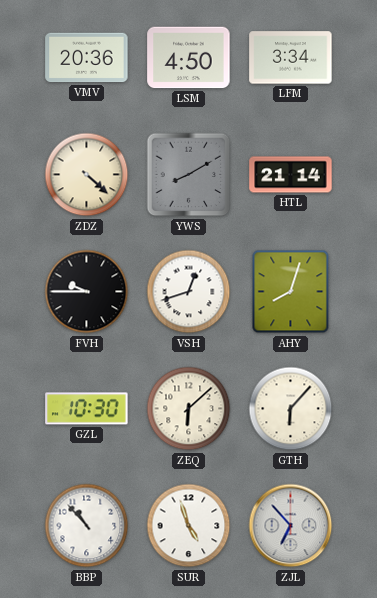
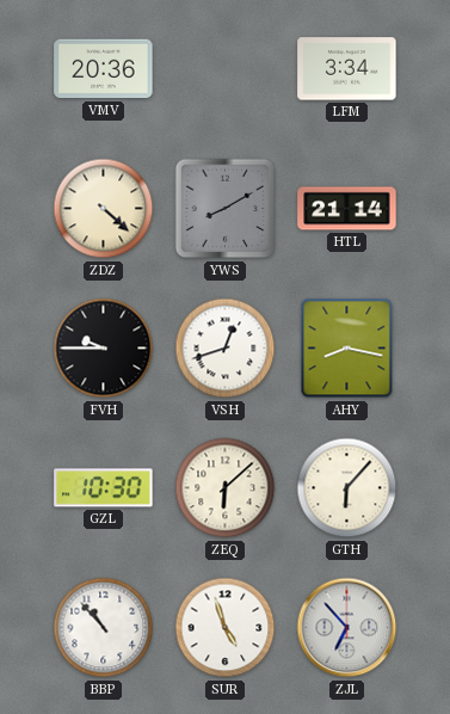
LSM: 4:50 -> none (189, 58)
AHY: 8:03 -> 8:17 (347, 349)
